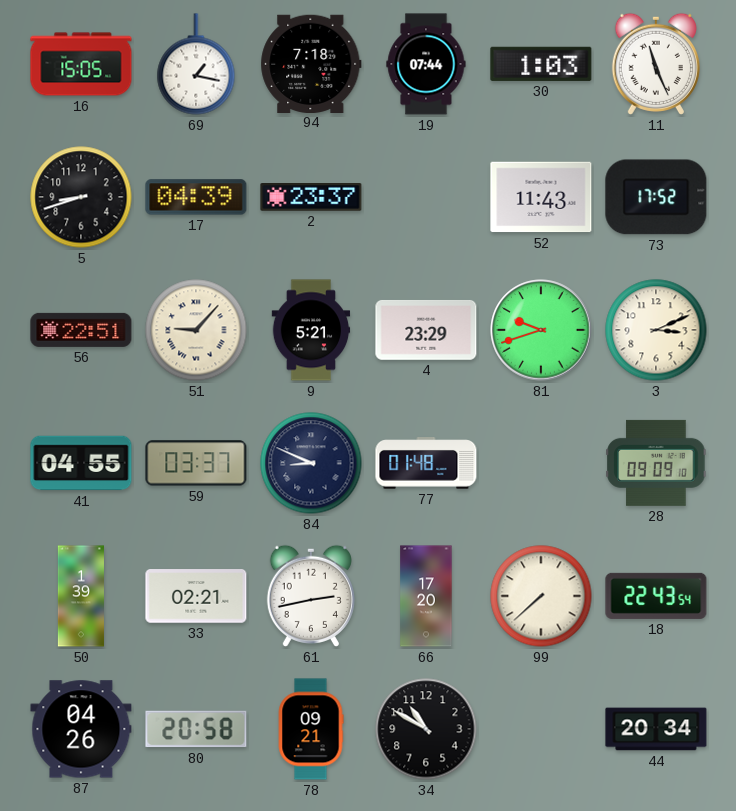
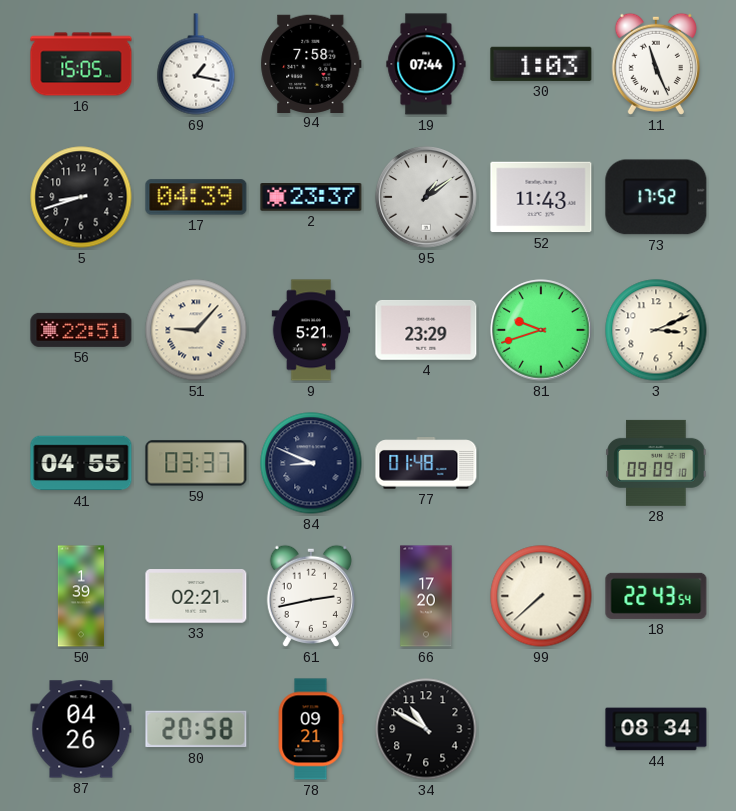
94: 7:18 -> 7:58 (311, 63)
95: none -> 1:09 (426, 197)
44: 20:34 -> 08:34 (656, 729)
